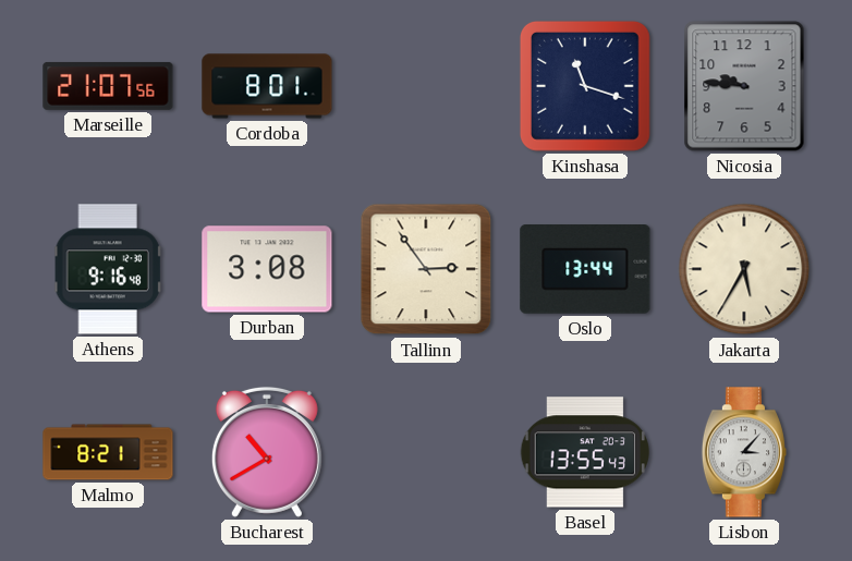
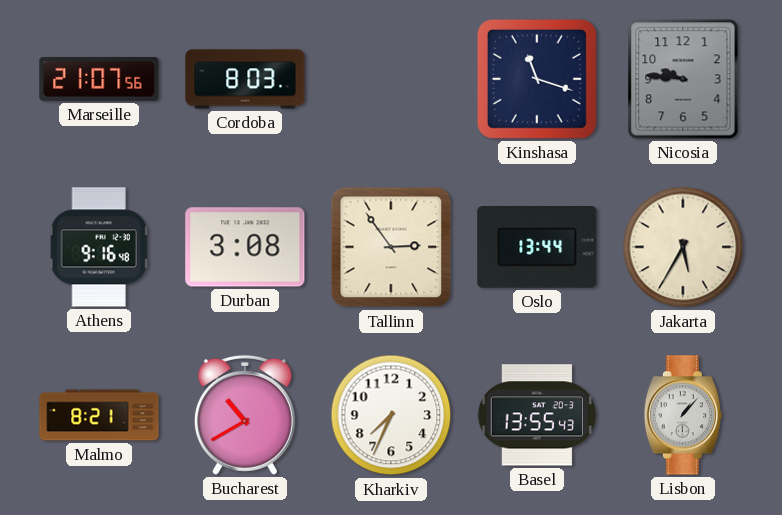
Cordoba: 8:01 -> 8:03 (245, 79)
Kharkiv: none -> 7:34 (391, 415)
Lisbon: 3:07 -> 1:07 (682, 415)
